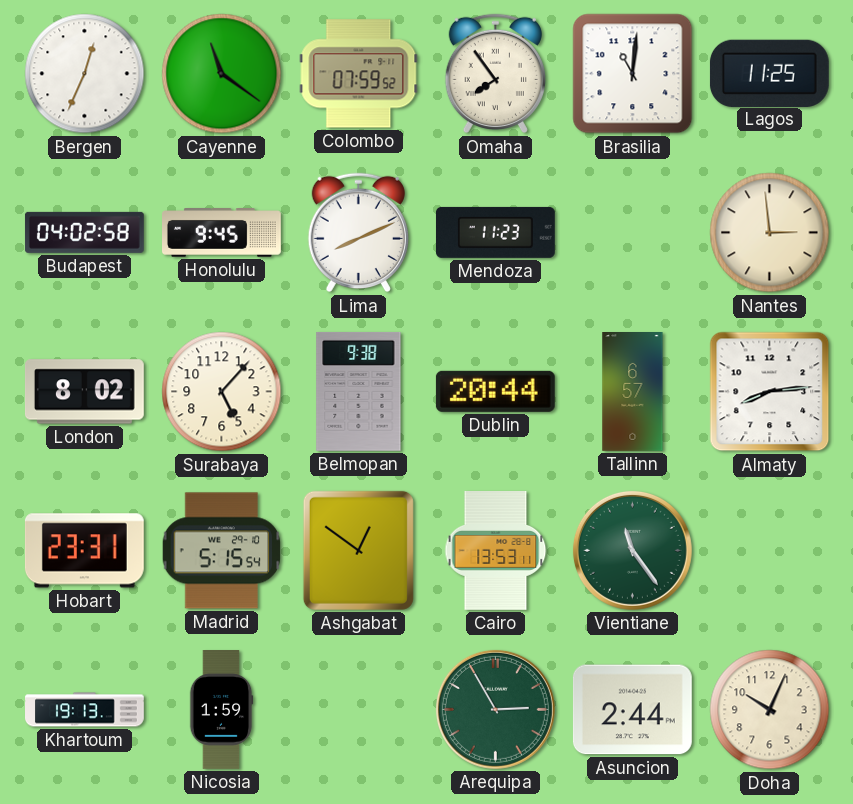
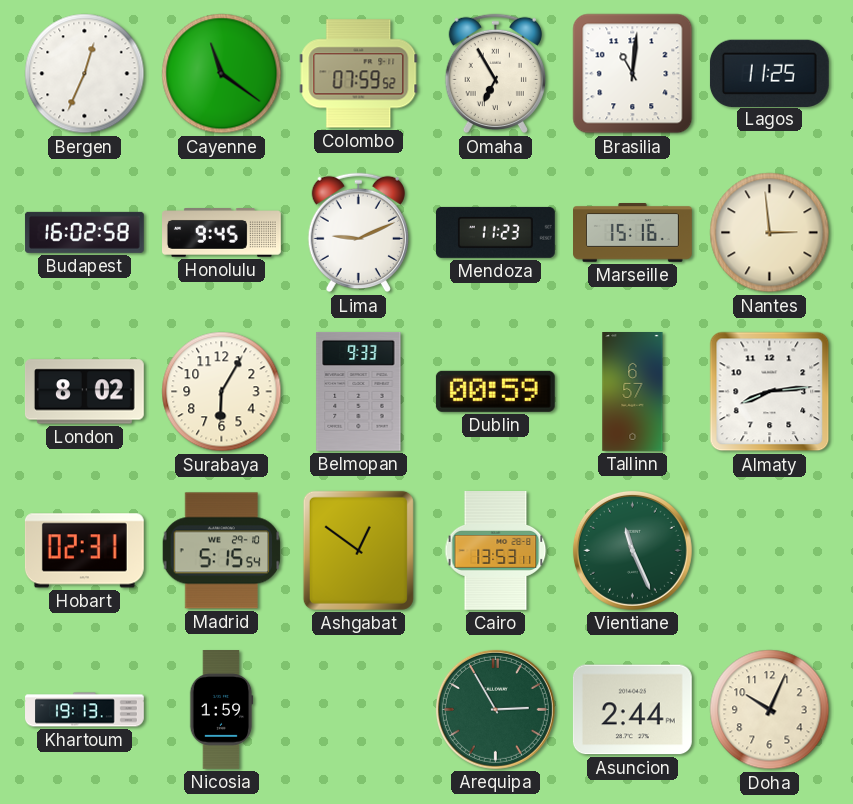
Omaha: 7:54 -> 6:55 (495, 74)
Budapest: 04:02 -> 16:02 (84, 232)
Lima: 8:11 -> 9:11 (358, 233)
Marseille: none -> 15:16 (633, 233)
Surabaya: 5:07 -> 6:05 (222, 392)
Belmopan: 9:38 -> 9:33 (359, 391)
Dublin: 20:44 -> 00:59 (495, 391)
Hobart: 23:31 -> 02:31 (84, 551)
Vientiane: 11:24 -> 11:26 (632, 550)
